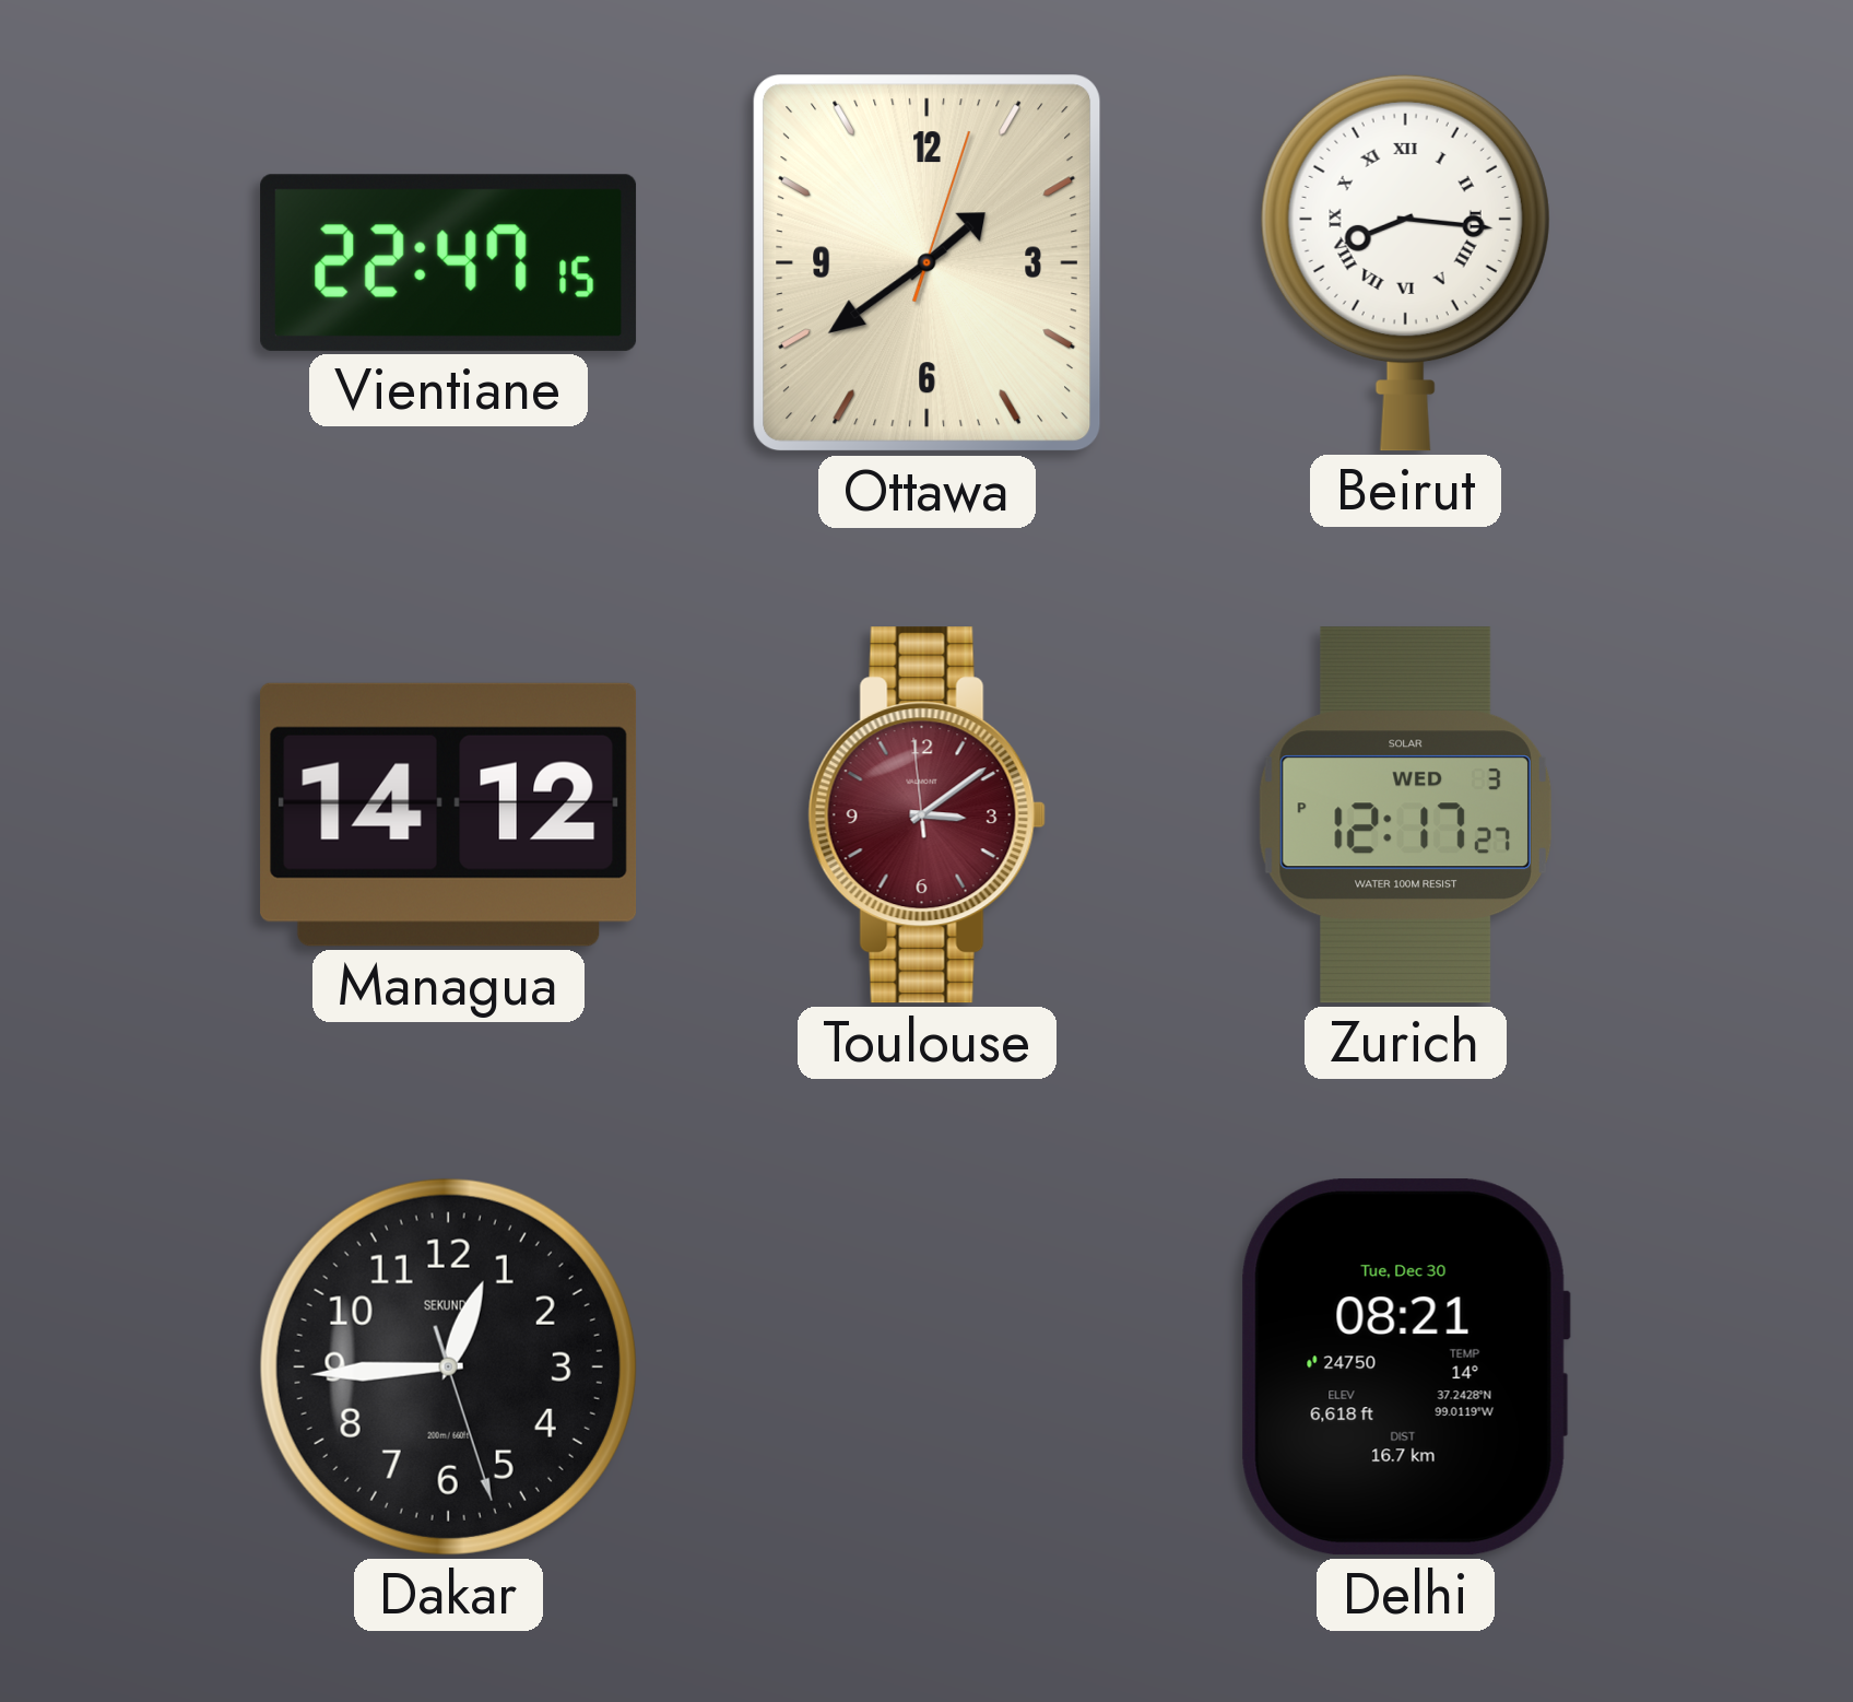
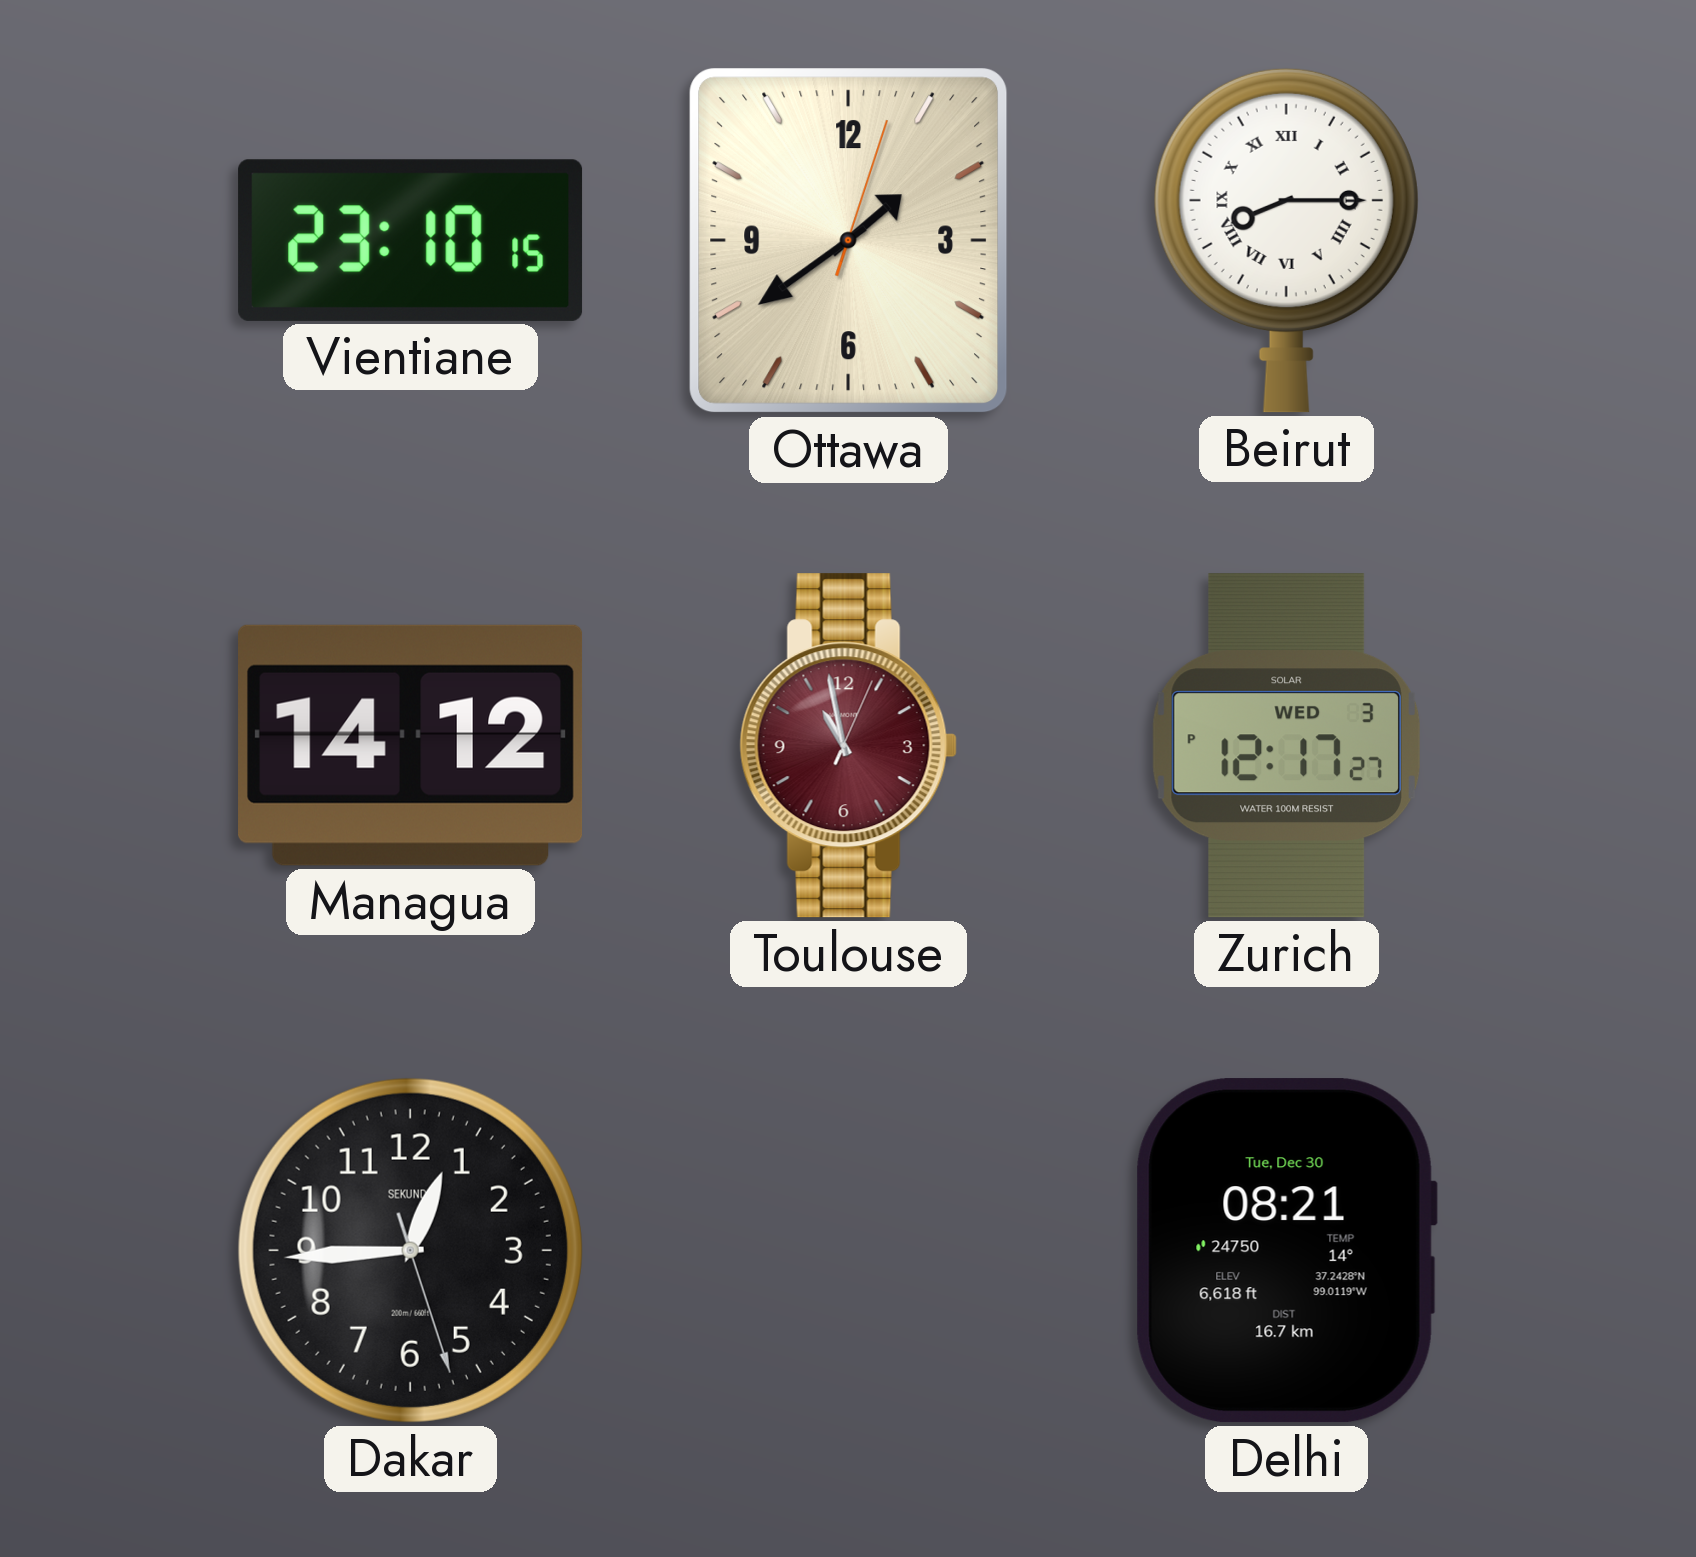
Vientiane: 22:47 -> 23:10 (411, 240)
Beirut: 8:16 -> 8:15 (1286, 240)
Toulouse: 3:08 -> 10:58 (848, 746)
